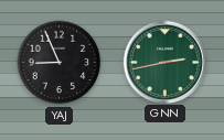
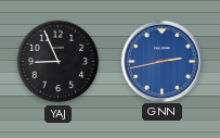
GNN dial: green -> blue (161, 61)
